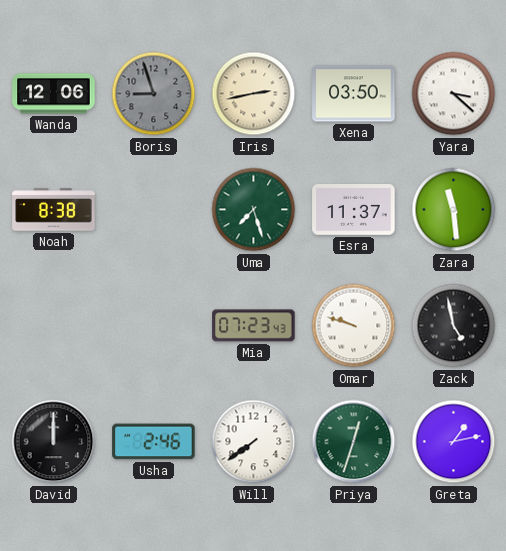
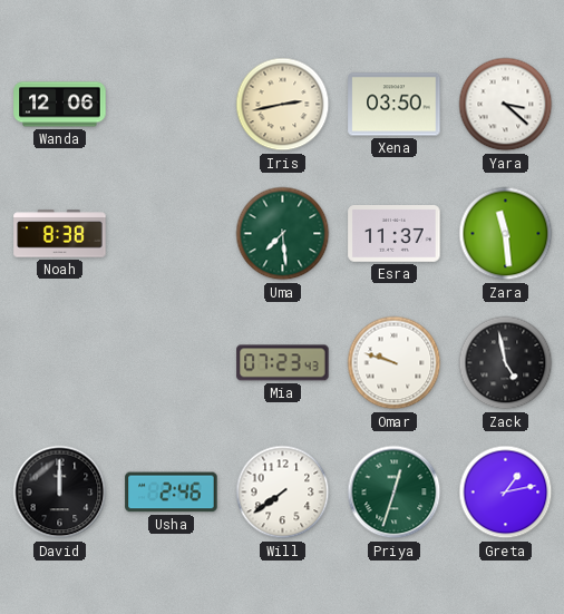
Boris: 8:57 -> none (154, 94)
Uma: 7:27 -> 7:29 (283, 234)
